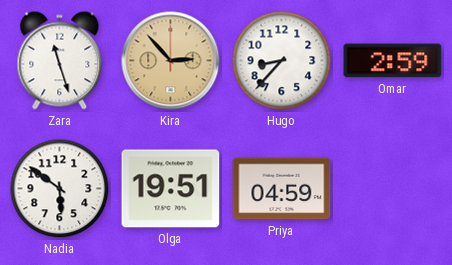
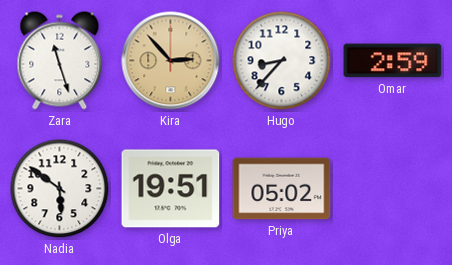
Priya: 04:59 -> 05:02 (282, 189)
